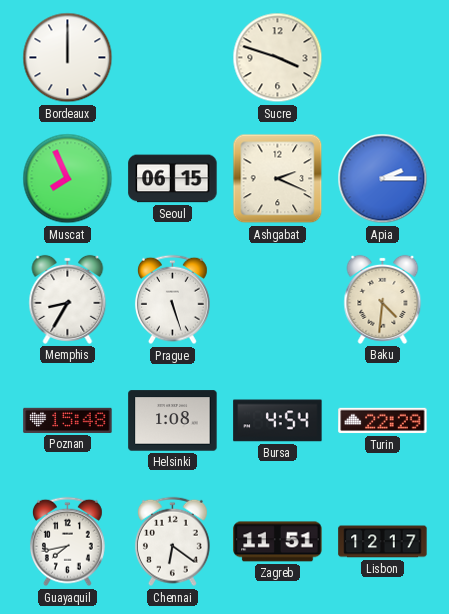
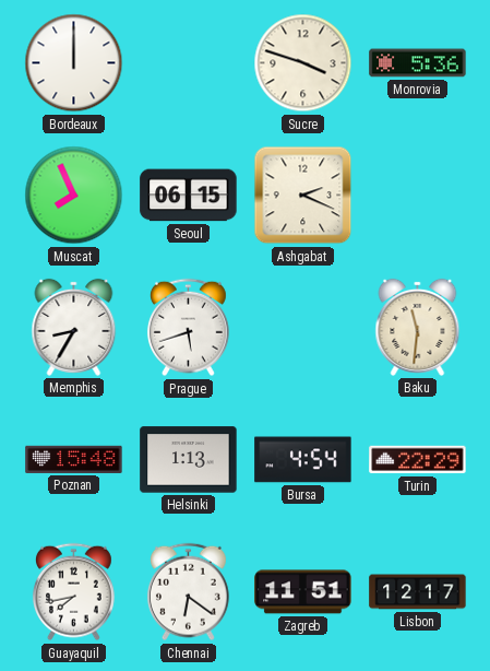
Monrovia: none -> 5:36 (418, 63)
Apia: 2:15 -> none (383, 179)
Prague: 5:27 -> 5:42 (189, 328)
Baku: 4:31 -> 11:31 (418, 327)
Helsinki: 1:08 -> 1:13 (189, 460)
